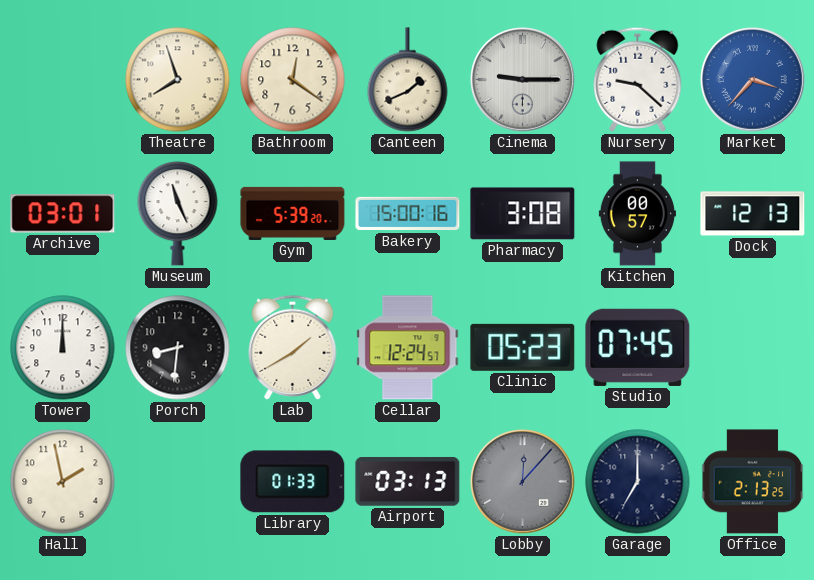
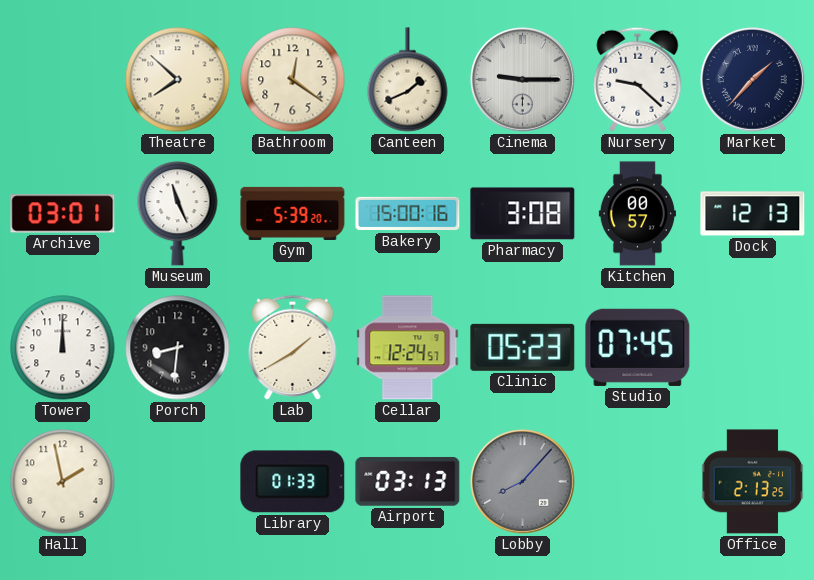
Theatre: 7:57 -> 7:52 (178, 80)
Market: 3:37 -> 1:37 (753, 80)
Market dial: blue -> navy (753, 80)
Lobby: 12:07 -> 8:07 (523, 482)
Garage: 7:00 -> none (638, 482)
